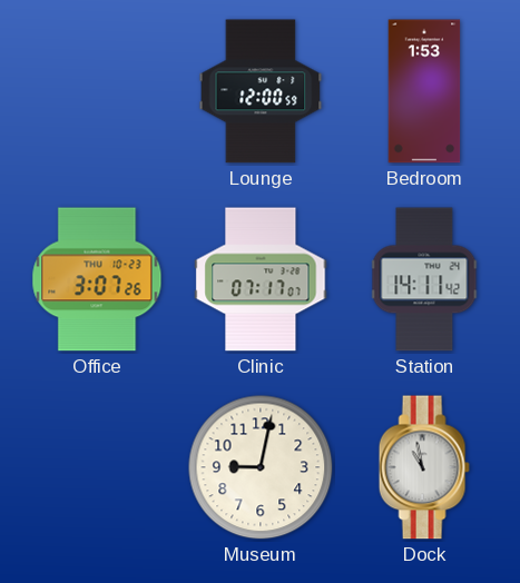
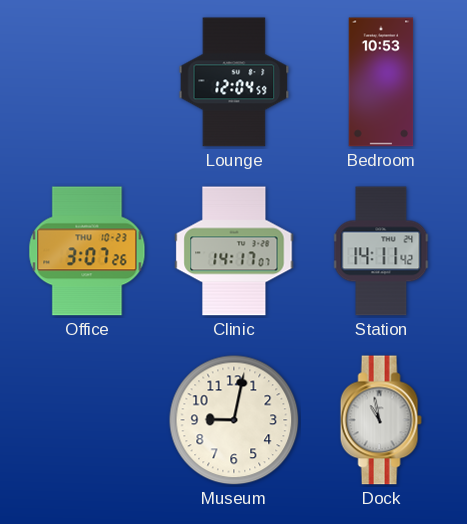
Lounge: 12:00 -> 12:04 (234, 82)
Bedroom: 1:53 -> 10:53 (381, 82)
Clinic: 07:17 -> 14:17 (234, 251)
